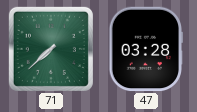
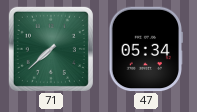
47: 03:28 -> 05:34 (145, 49)
